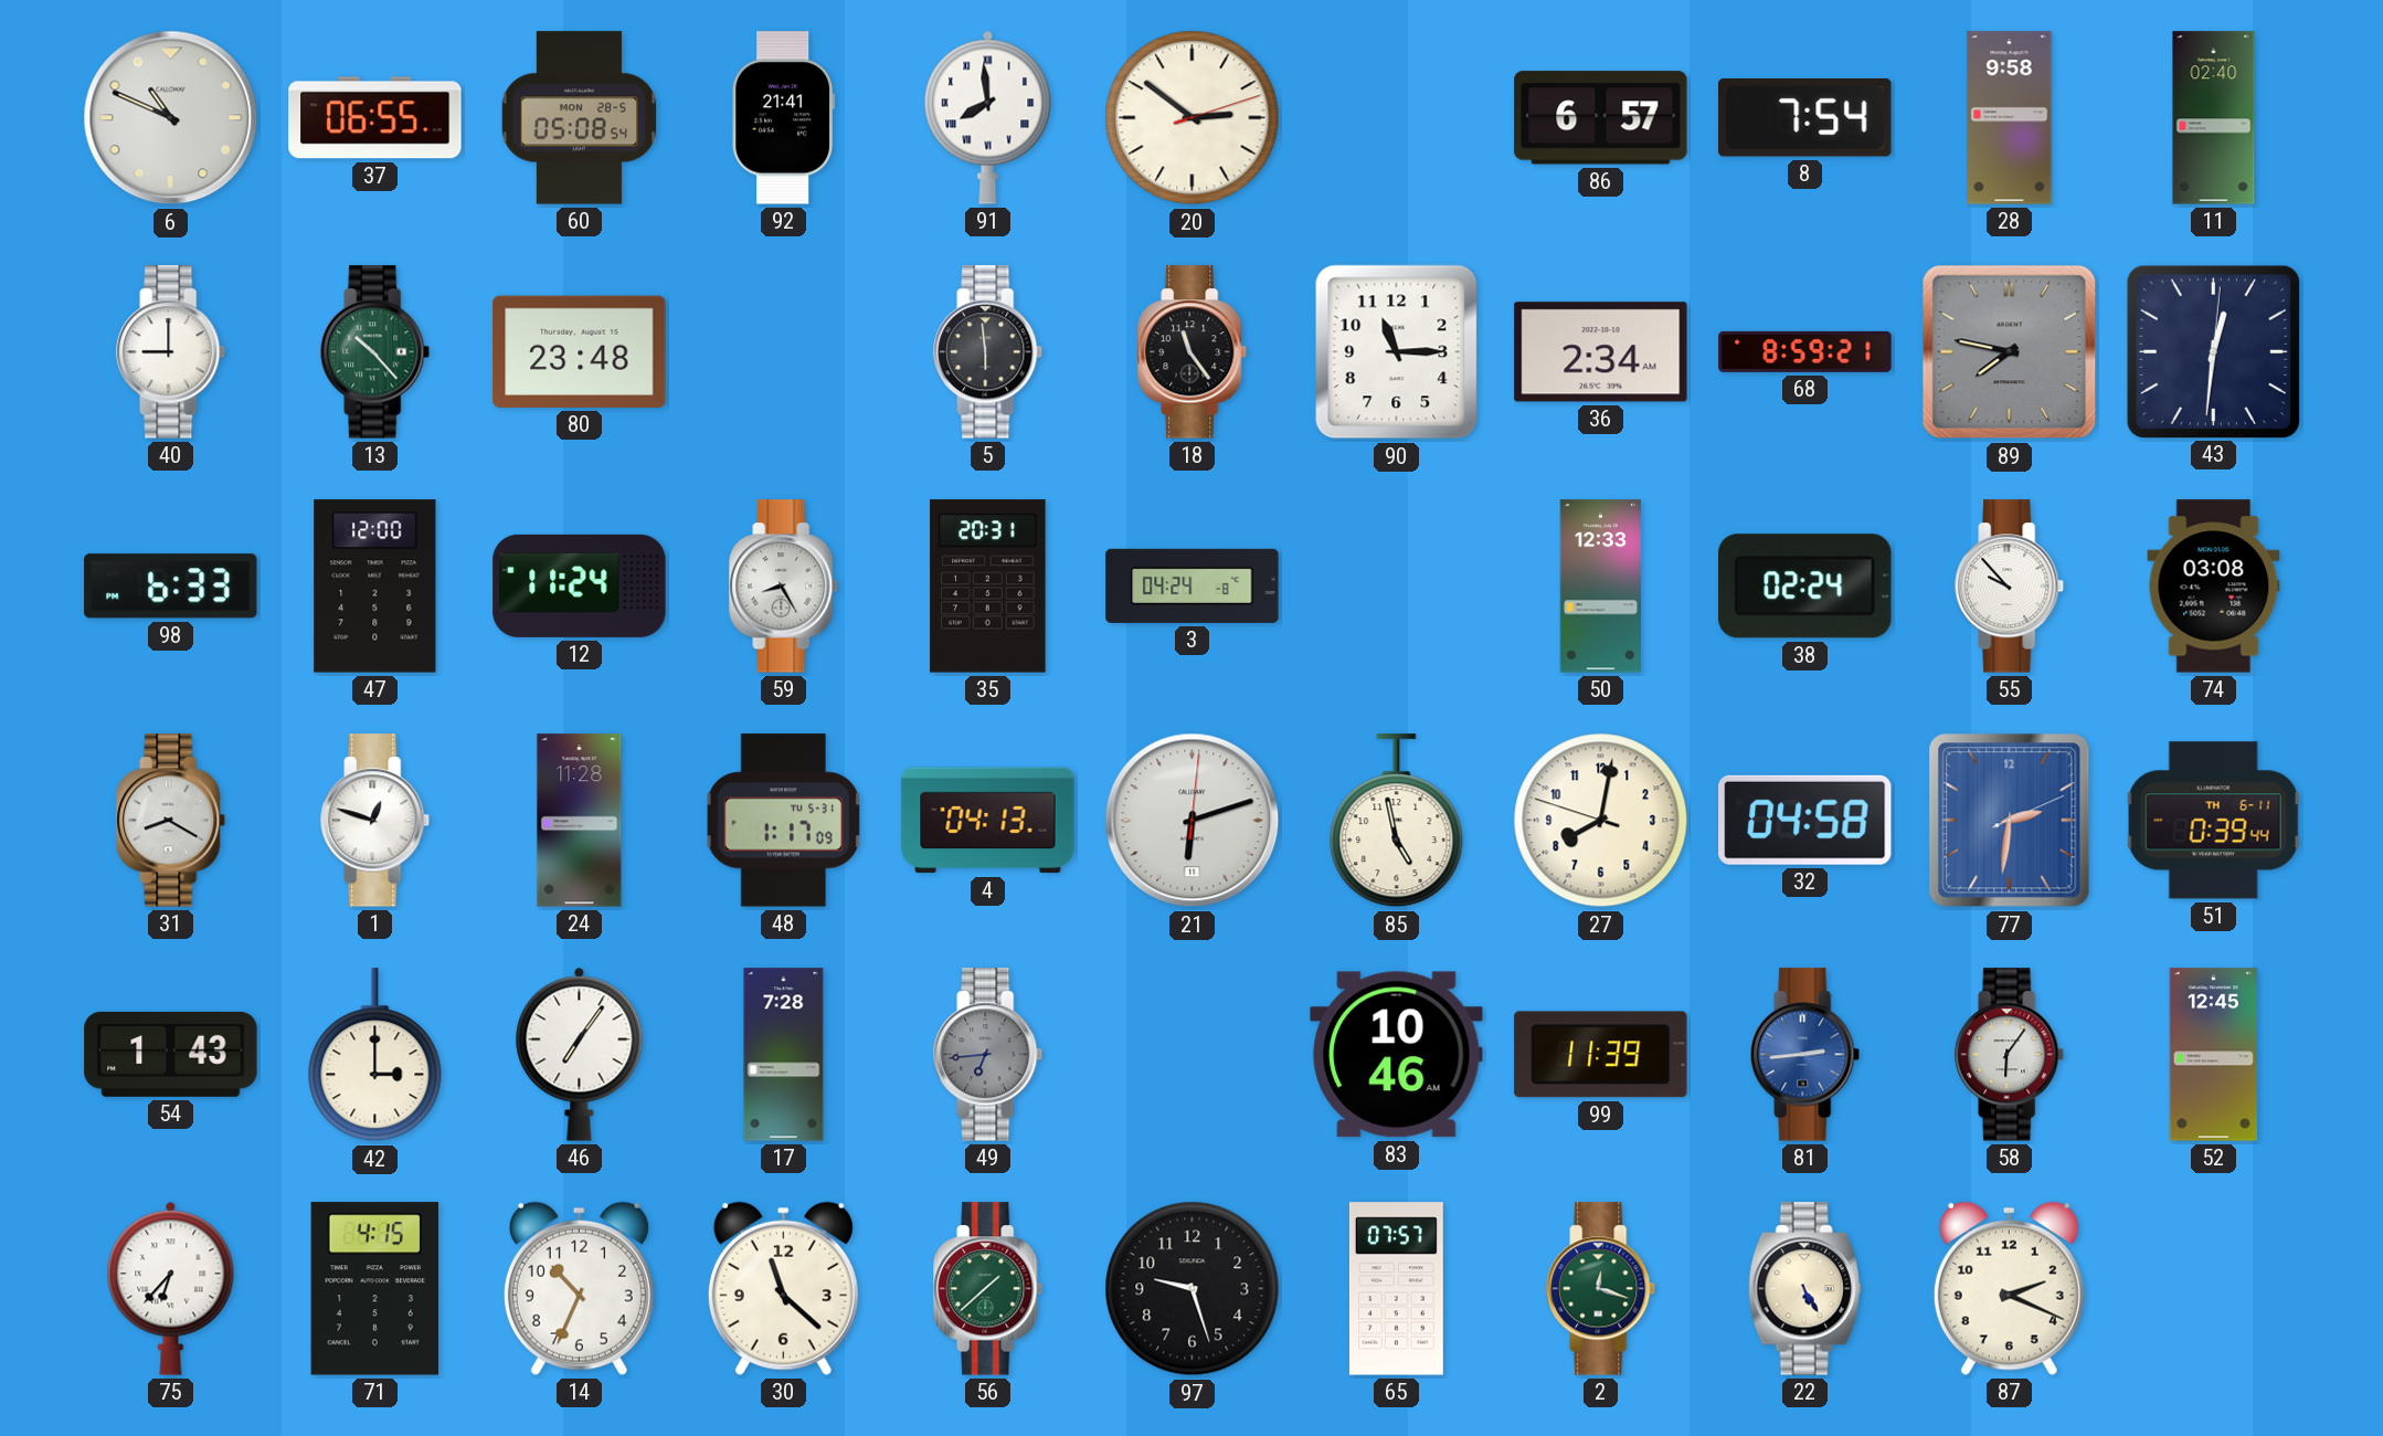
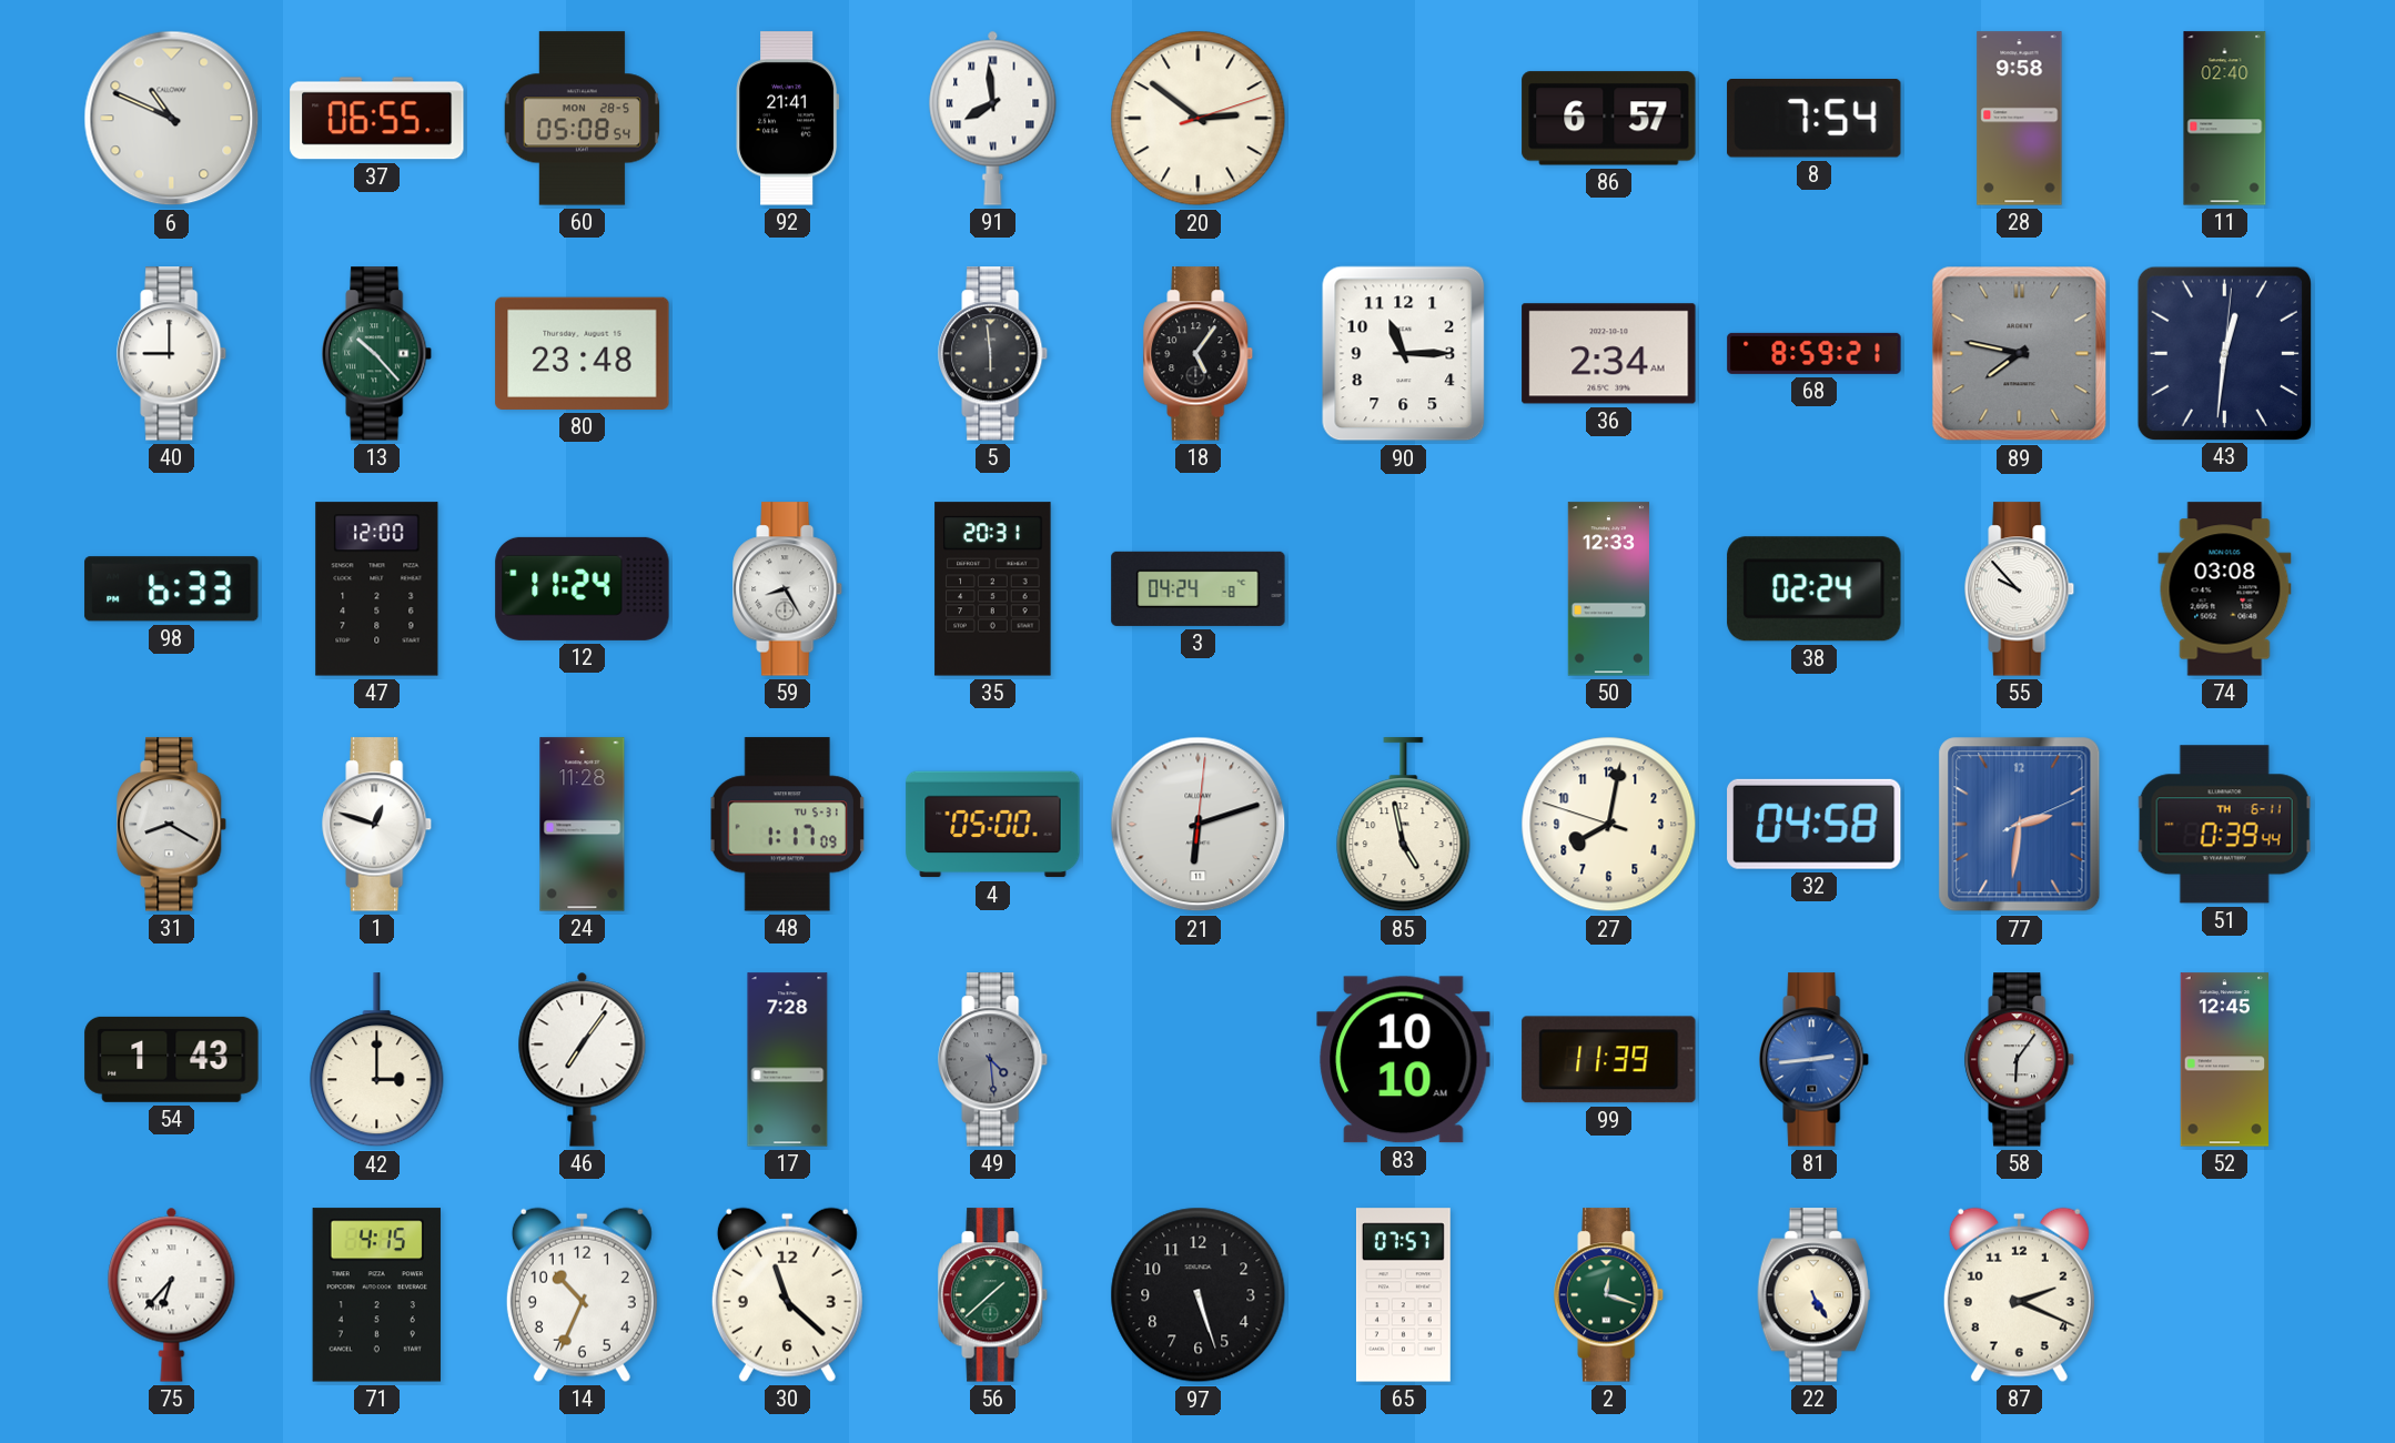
18: 11:24 -> 5:06 (1199, 354)
4: 04:13 -> 05:00 (993, 825)
49: 6:44 -> 4:29 (993, 1060)
83: 10:46 -> 10:10 (1404, 1060)
97: 9:27 -> 5:27 (1199, 1295)
